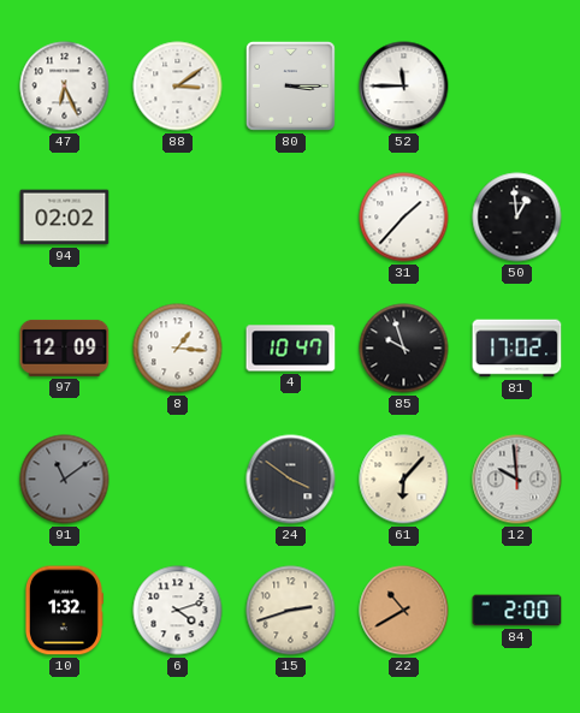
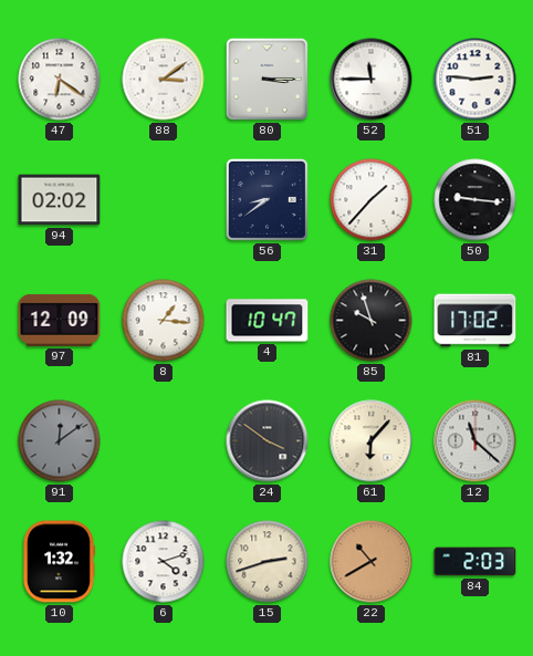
47: 6:26 -> 6:21 (60, 80)
51: none -> 2:46 (475, 80)
56: none -> 8:39 (266, 199)
50: 12:59 -> 9:16 (475, 200)
91: 11:09 -> 12:09 (60, 441)
12: 9:59 -> 11:22 (475, 441)
84: 2:00 -> 2:03 (475, 562)
